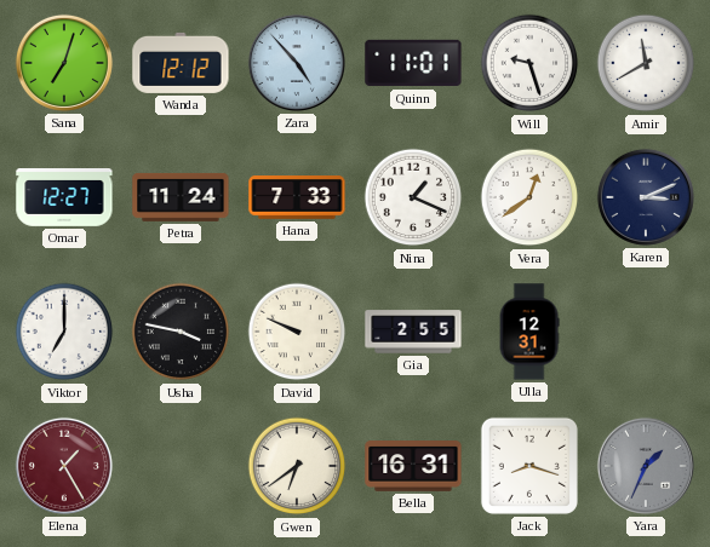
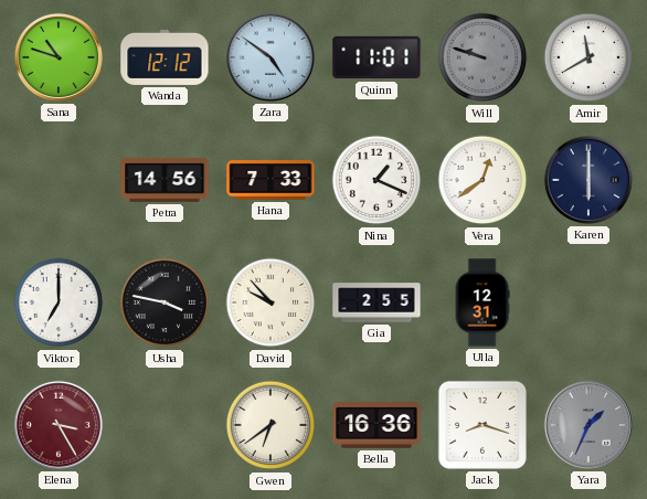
Sana: 7:03 -> 10:48 (59, 57)
Zara: 4:53 -> 4:51 (271, 57)
Will: 9:27 -> 9:48 (482, 57)
Will dial: white -> grey (482, 57)
Omar: 12:27 -> none (64, 198)
Petra: 11:24 -> 14:56 (165, 180)
Karen: 3:11 -> 6:00 (588, 180)
David: 9:49 -> 9:53 (271, 302)
Elena: 1:25 -> 3:25 (59, 425)
Bella: 16:31 -> 16:36 (376, 426)
